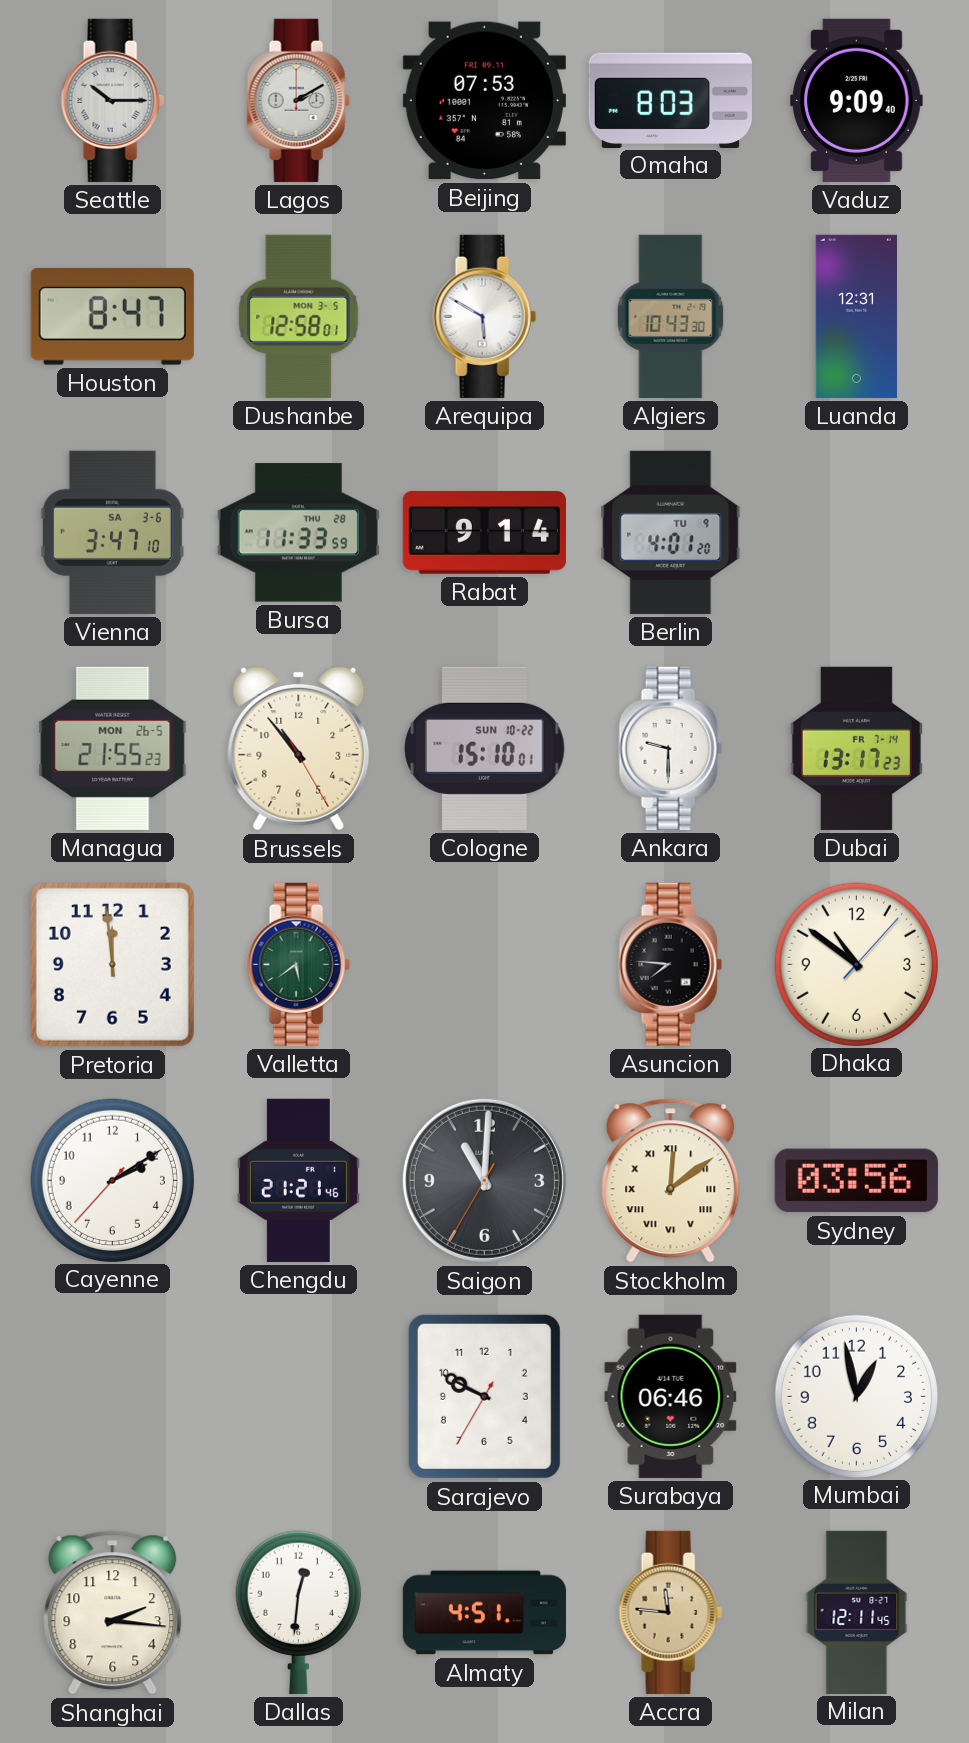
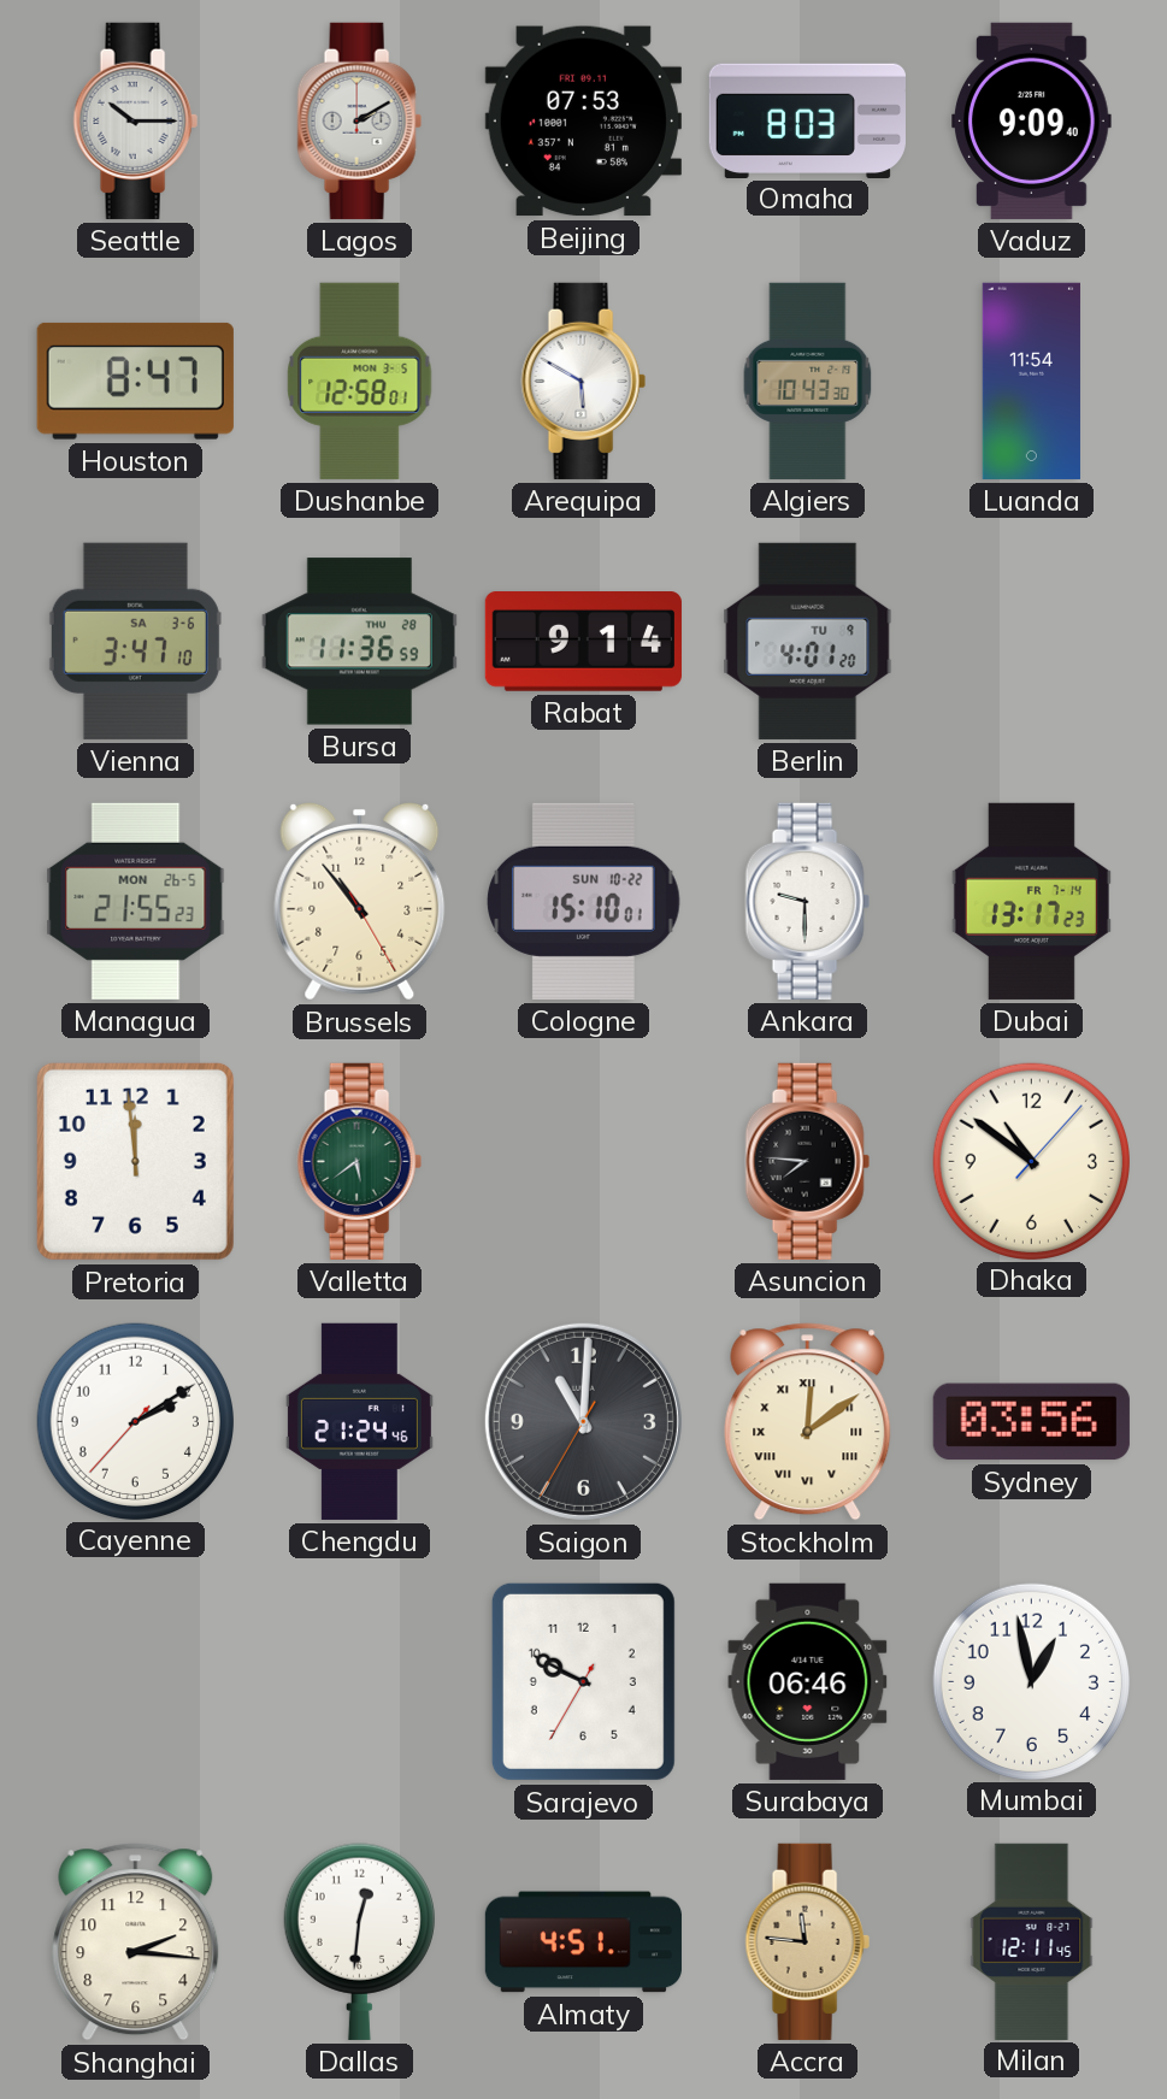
Luanda: 12:31 -> 11:54 (1031, 381)
Bursa: 11:33 -> 11:36 (359, 642)
Chengdu: 21:21 -> 21:24 (359, 1421)
